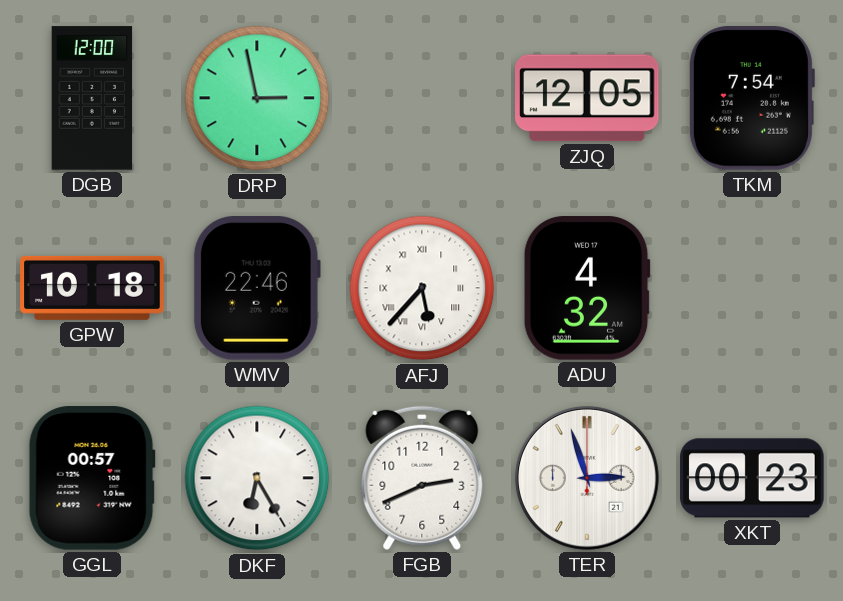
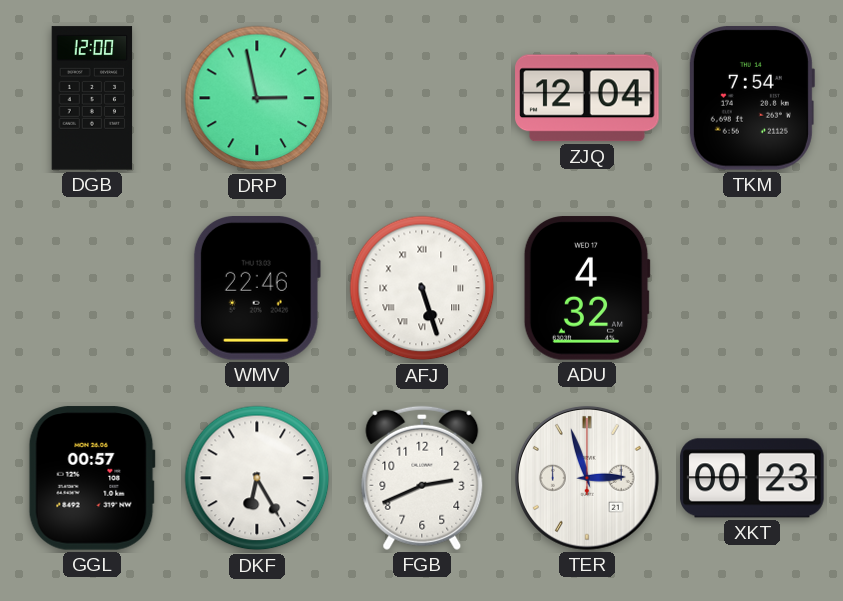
ZJQ: 12:05 -> 12:04 (587, 98)
GPW: 10:18 -> none (92, 288)
AFJ: 5:37 -> 5:27 (422, 288)
